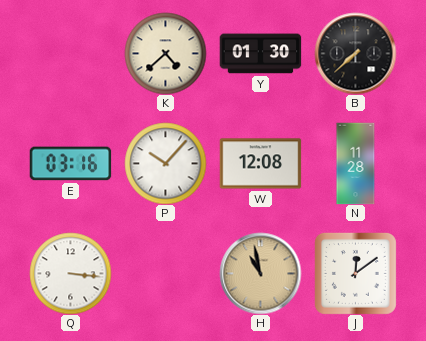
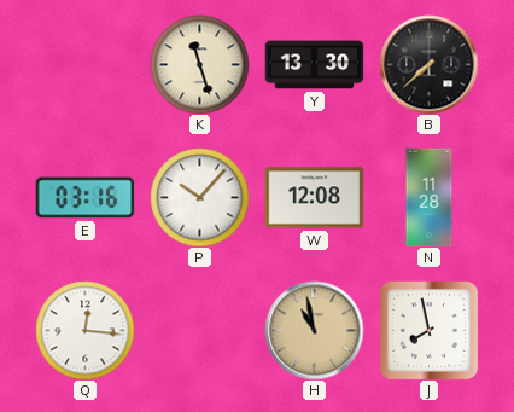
K: 4:38 -> 11:27 (199, 64)
Y: 01:30 -> 13:30 (314, 65)
Q: 3:16 -> 12:16 (84, 330)
J: 12:09 -> 7:58 (428, 330)
